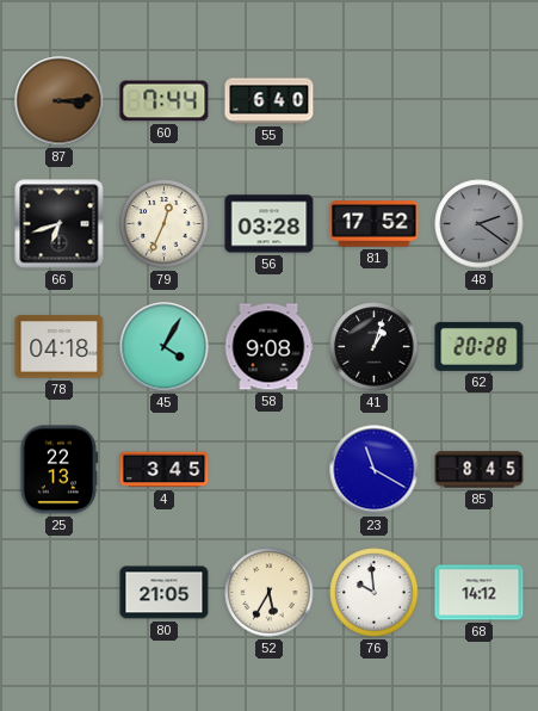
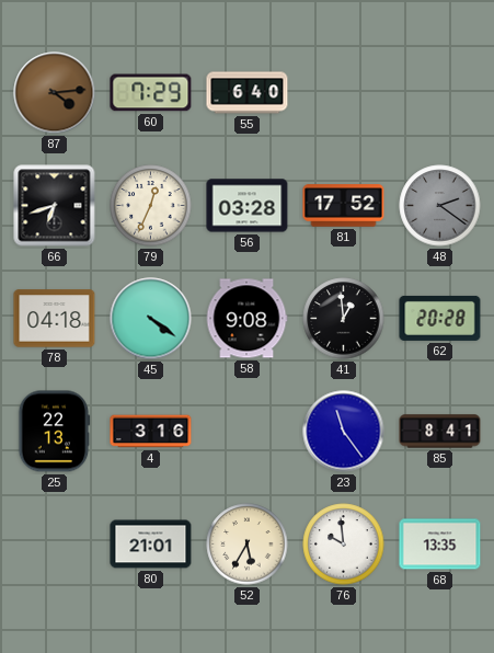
87: 3:14 -> 4:14 (55, 93)
60: 7:44 -> 7:29 (151, 93)
45: 4:05 -> 4:21 (151, 319)
41: 1:03 -> 12:59 (344, 319)
4: 3:45 -> 3:16 (151, 432)
23: 11:20 -> 11:24 (344, 432)
85: 8:45 -> 8:41 (440, 432)
80: 21:05 -> 21:01 (151, 545)
68: 14:12 -> 13:35 (440, 545)
